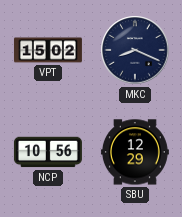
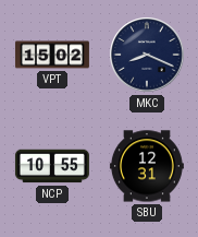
NCP: 10:56 -> 10:55 (52, 166)
SBU: 12:29 -> 12:31 (147, 166)
